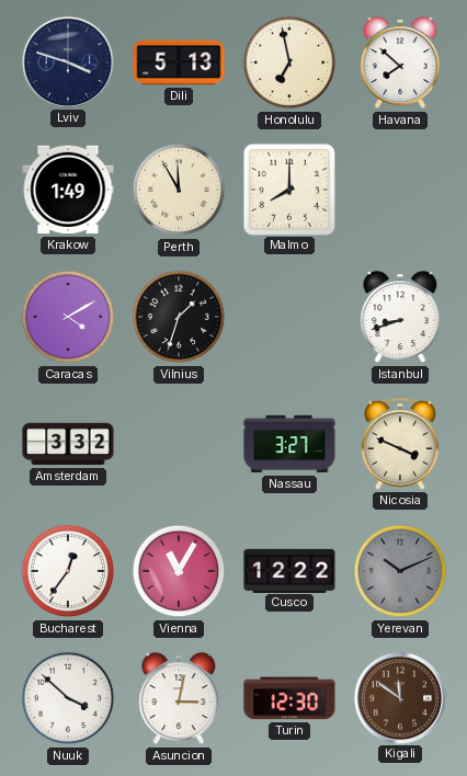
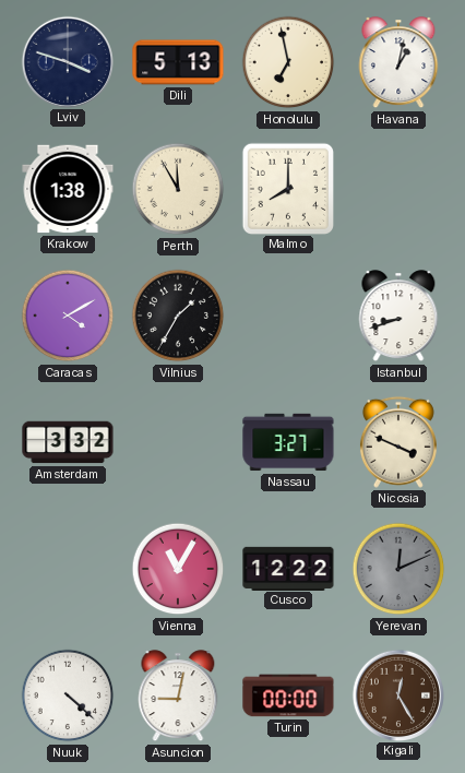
Havana: 7:52 -> 1:02 (398, 63)
Krakow: 1:49 -> 1:38 (68, 189)
Vilnius: 1:33 -> 1:35 (178, 316)
Bucharest: 12:36 -> none (68, 571)
Yerevan: 10:11 -> 12:11 (398, 569)
Nuuk: 3:52 -> 4:22 (68, 695)
Asuncion: 3:02 -> 9:02 (178, 697)
Turin: 12:30 -> 00:00 (288, 695)
Kigali: 11:51 -> 12:25 (397, 694)
